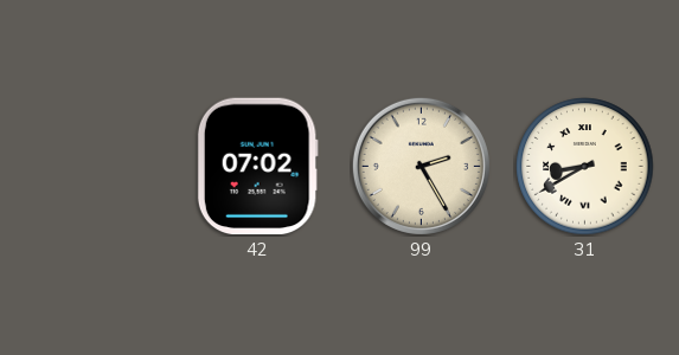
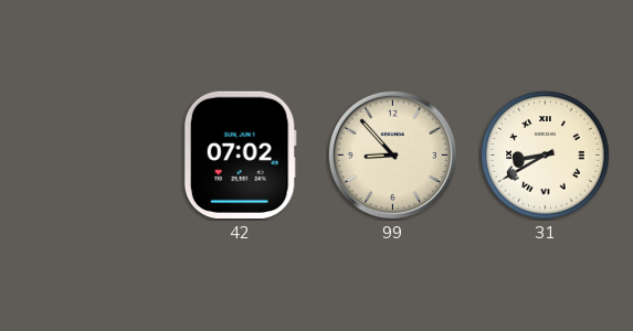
99: 2:25 -> 8:53 (392, 154)
